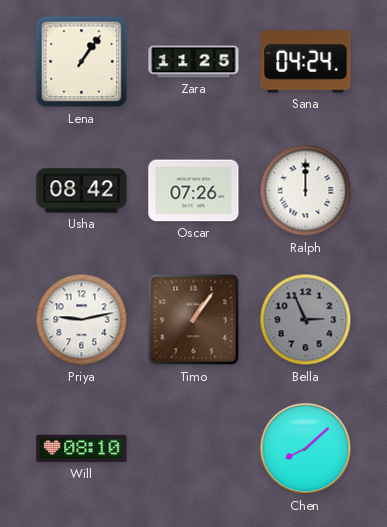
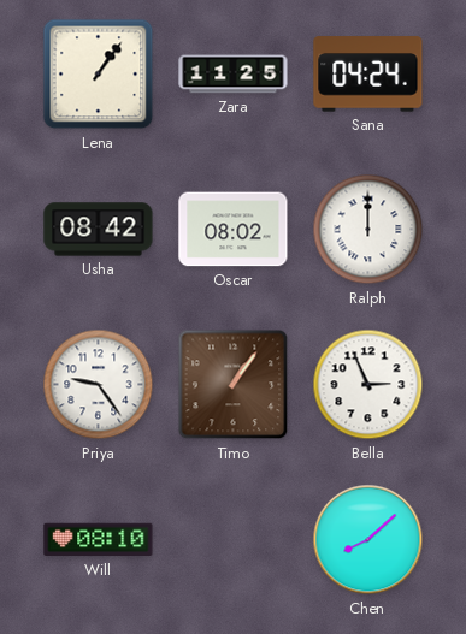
Oscar: 07:26 -> 08:02 (234, 230)
Priya: 9:13 -> 9:24 (99, 385)
Bella dial: grey -> white (368, 385)
